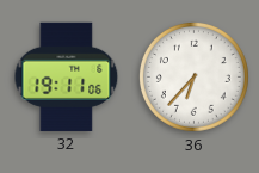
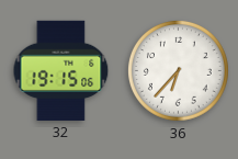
32: 19:11 -> 19:15 (61, 70)
